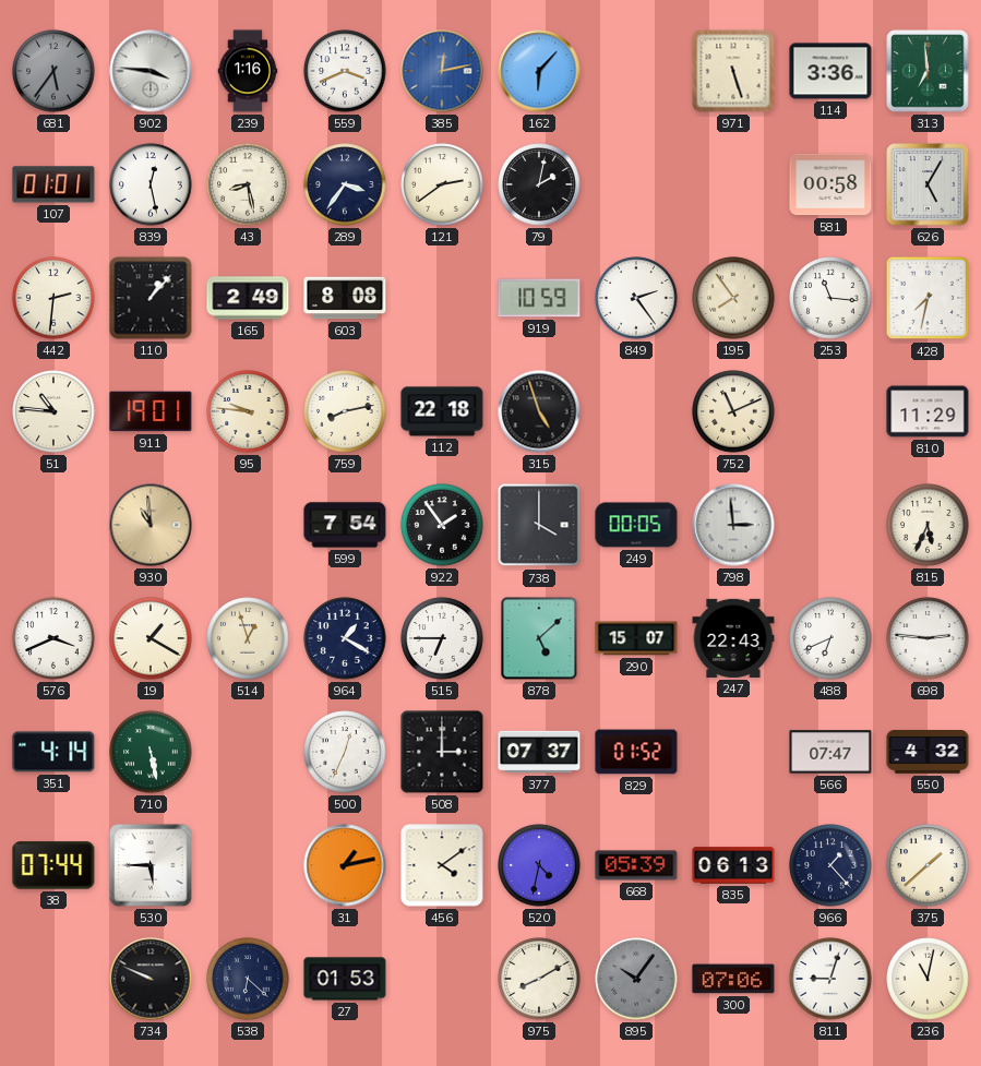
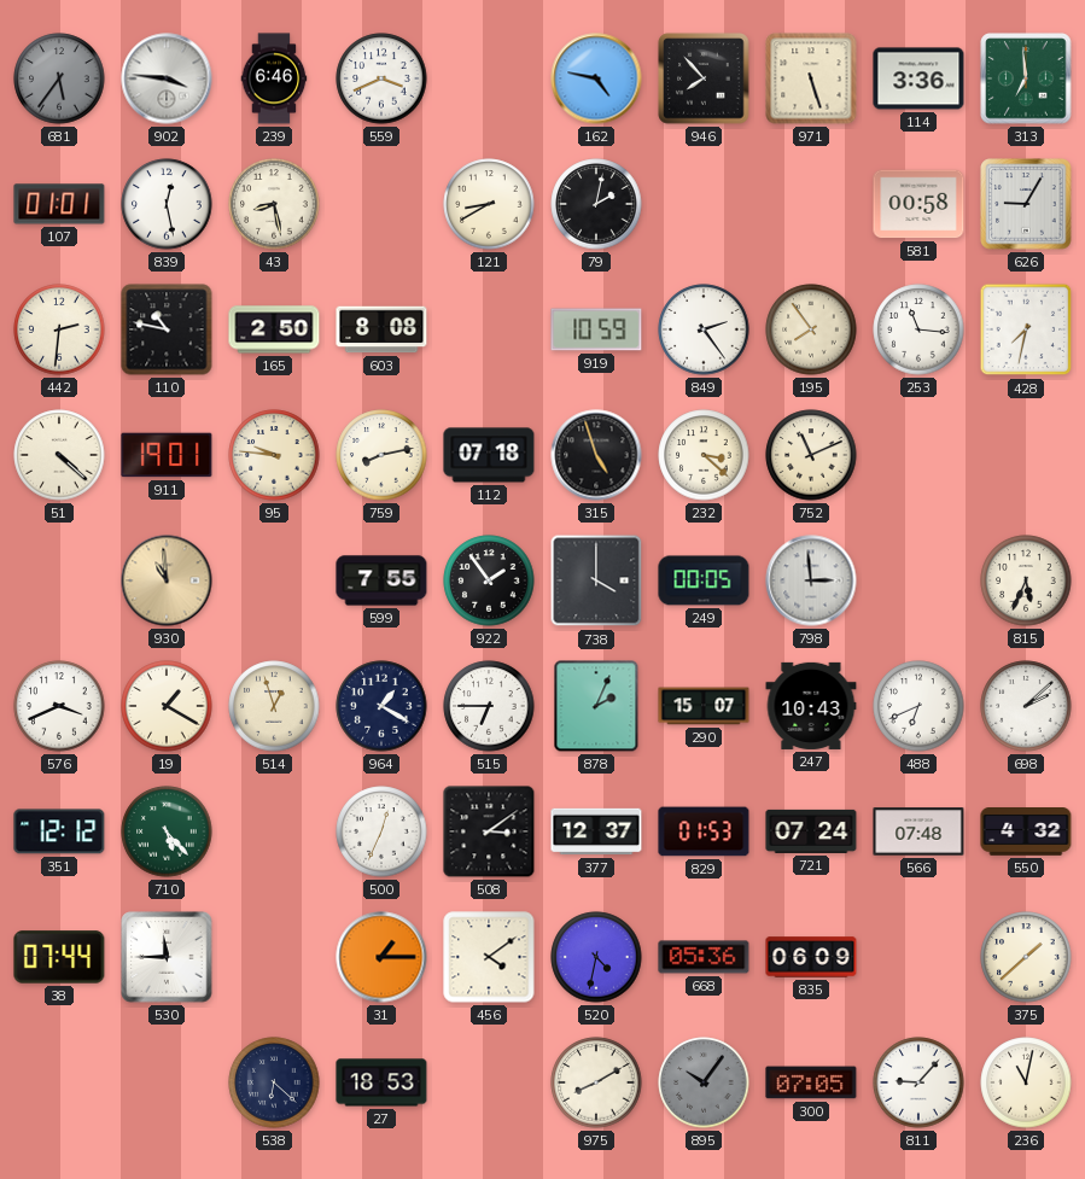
239: 1:16 -> 6:46 (274, 78)
385: 12:13 -> none (442, 71)
162: 6:07 -> 4:47 (596, 78)
946: none -> 7:53 (704, 78)
289: 3:36 -> none (345, 184)
121: 2:39 -> 8:40 (489, 204)
626: 5:05 -> 9:05 (1026, 204)
110: 1:07 -> 10:47 (167, 329)
165: 2:49 -> 2:50 (274, 329)
51: 10:46 -> 4:22 (59, 455)
112: 22:18 -> 07:18 (489, 455)
232: none -> 3:22 (704, 455)
810: 11:29 -> none (928, 411)
599: 7:54 -> 7:55 (381, 580)
878: 5:08 -> 2:04 (596, 706)
247: 22:43 -> 10:43 (811, 706)
698: 2:46 -> 2:08 (1026, 706)
351: 4:14 -> 12:12 (59, 831)
710: 5:28 -> 5:23 (167, 831)
508: 3:00 -> 3:09 (489, 831)
377: 07:37 -> 12:37 (596, 831)
829: 01:52 -> 01:53 (704, 831)
721: none -> 07:24 (811, 831)
566: 07:47 -> 07:48 (918, 831)
530: 5:45 -> 11:45 (167, 957)
31: 1:13 -> 1:15 (381, 957)
668: 05:39 -> 05:36 (704, 957)
835: 06:13 -> 06:09 (811, 957)
966: 1:23 -> none (830, 865)
734: 9:49 -> none (151, 979)
27: 01:53 -> 18:53 (381, 1082)
300: 07:06 -> 07:05 (811, 1082)
811: 9:03 -> 9:07 (918, 1082)
